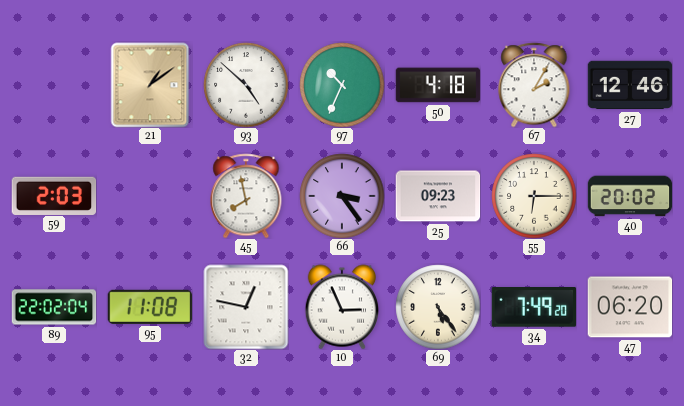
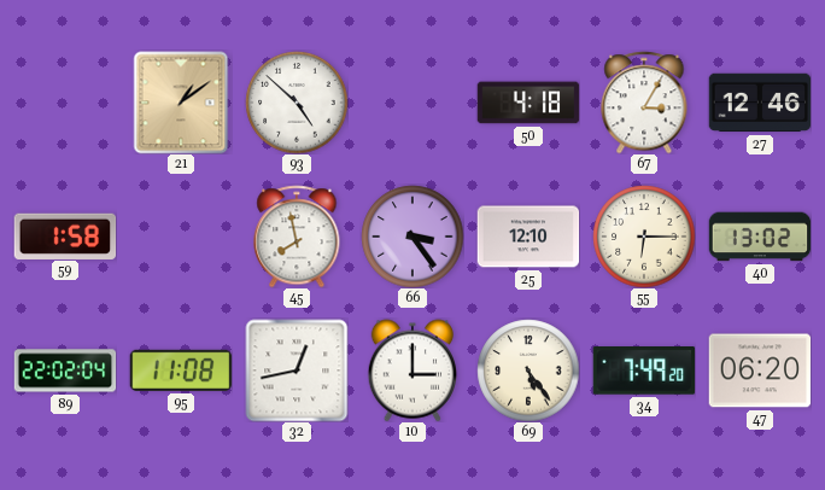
97: 10:34 -> none (342, 85)
67: 2:05 -> 3:05 (644, 103)
59: 2:03 -> 1:58 (65, 235)
25: 09:23 -> 12:10 (528, 237)
40: 20:02 -> 13:02 (760, 237)
32: 12:47 -> 12:43 (297, 371)
10: 2:56 -> 3:00 (413, 371)
